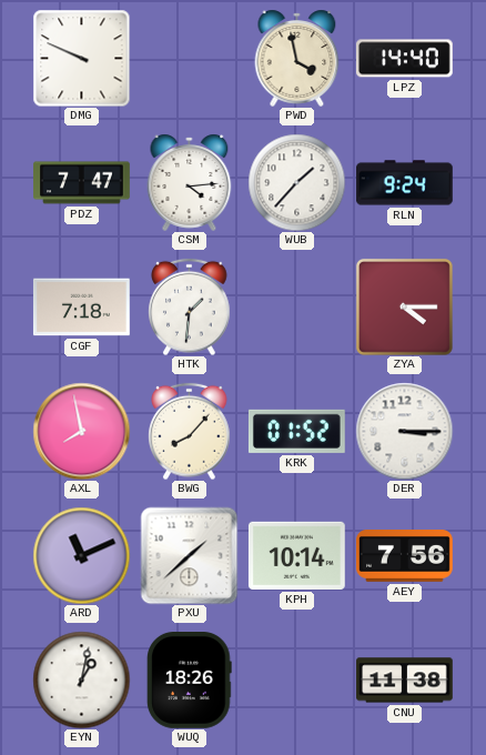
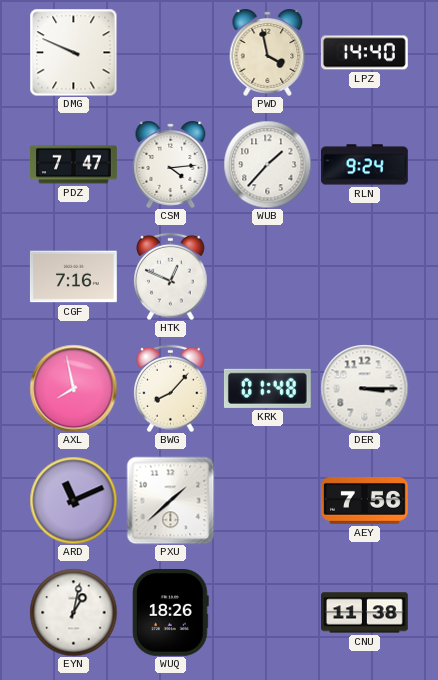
CGF: 7:18 -> 7:16 (74, 277)
HTK: 1:31 -> 12:49 (171, 276)
ZYA: 4:15 -> none (404, 306)
KRK: 01:52 -> 01:48 (267, 388)
KPH: 10:14 -> none (296, 555)
